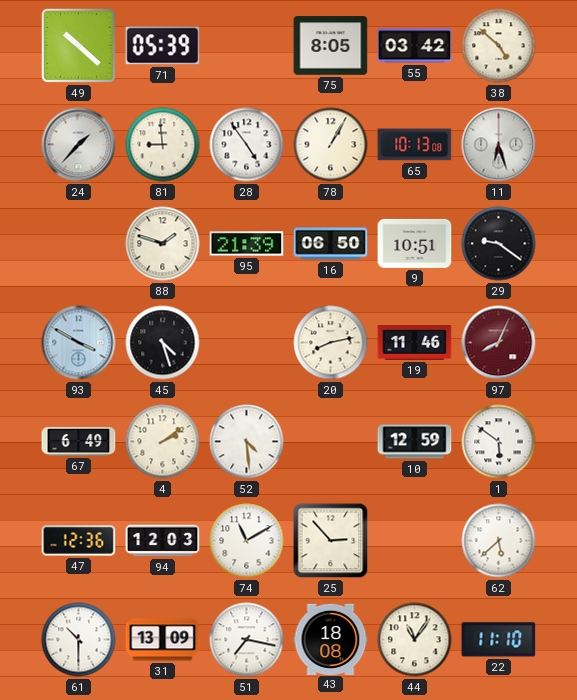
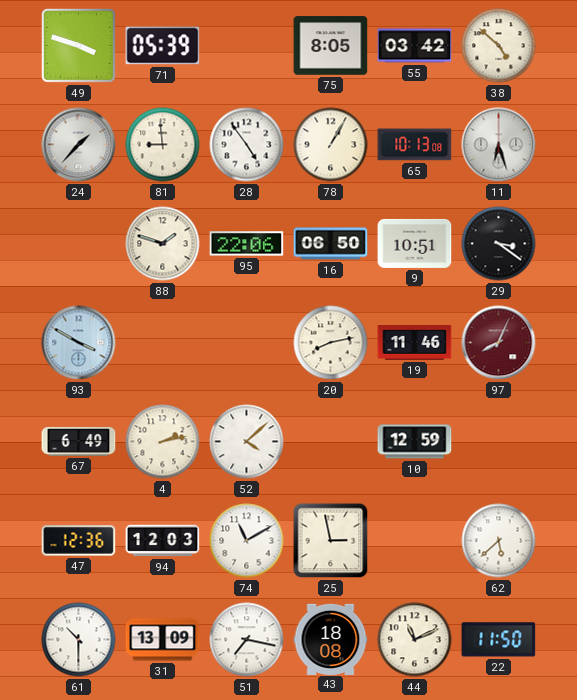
49: 10:22 -> 3:48 (79, 46)
95: 21:39 -> 22:06 (247, 244)
29: 9:21 -> 3:21 (499, 244)
45: 4:27 -> none (163, 343)
4: 2:09 -> 2:13 (163, 442)
52: 4:29 -> 4:08 (247, 442)
1: 5:51 -> none (499, 442)
25: 2:53 -> 2:58 (331, 541)
44: 11:06 -> 11:11 (415, 640)
22: 11:10 -> 11:50 (499, 640)
